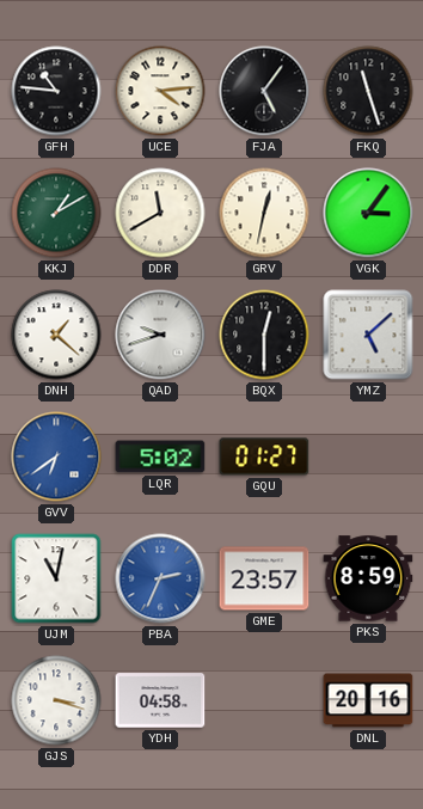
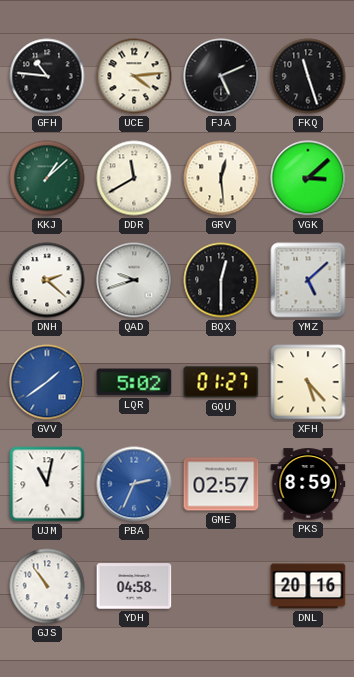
FJA: 5:06 -> 5:11 (221, 76)
KKJ: 1:10 -> 1:08 (47, 178)
GRV: 12:32 -> 12:29 (221, 178)
VGK: 3:06 -> 3:08 (308, 178)
DNH: 1:22 -> 2:22 (47, 280)
GVV: 6:39 -> 1:39 (47, 382)
XFH: none -> 5:23 (308, 382)
GME: 23:57 -> 02:57 (221, 484)
GJS: 3:18 -> 10:54 (47, 586)
